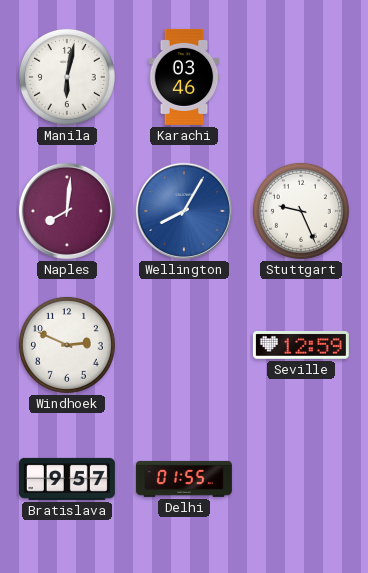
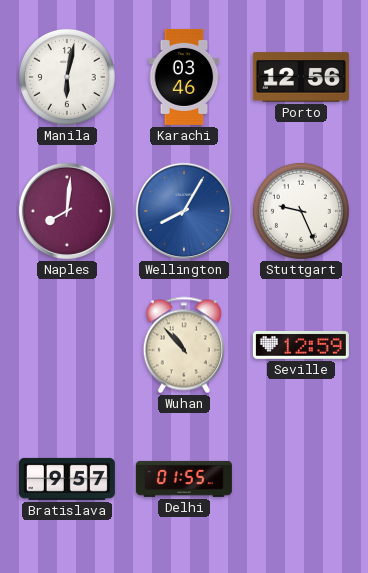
Porto: none -> 12:56 (301, 77)
Windhoek: 2:49 -> none (67, 345)
Wuhan: none -> 10:53 (184, 345)
